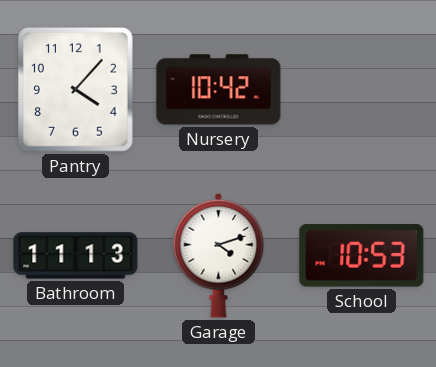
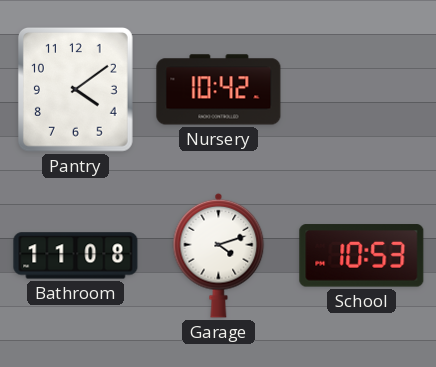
Pantry: 4:07 -> 4:09 (75, 90)
Bathroom: 11:13 -> 11:08 (76, 256)
